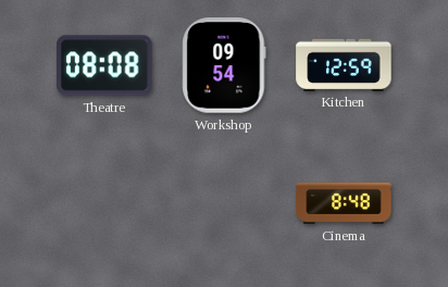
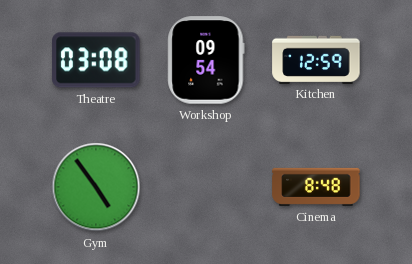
Theatre: 08:08 -> 03:08 (96, 60)
Gym: none -> 4:54 (96, 187)
